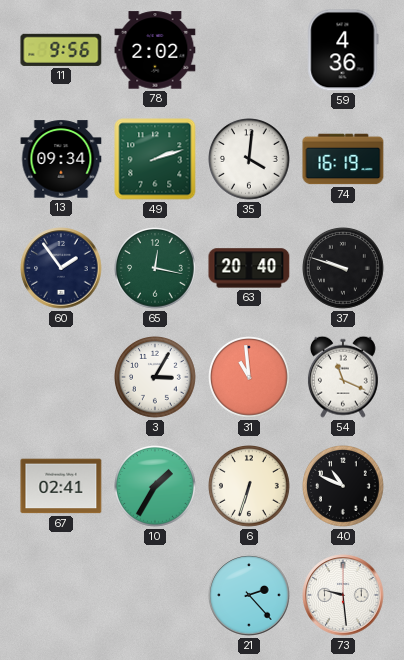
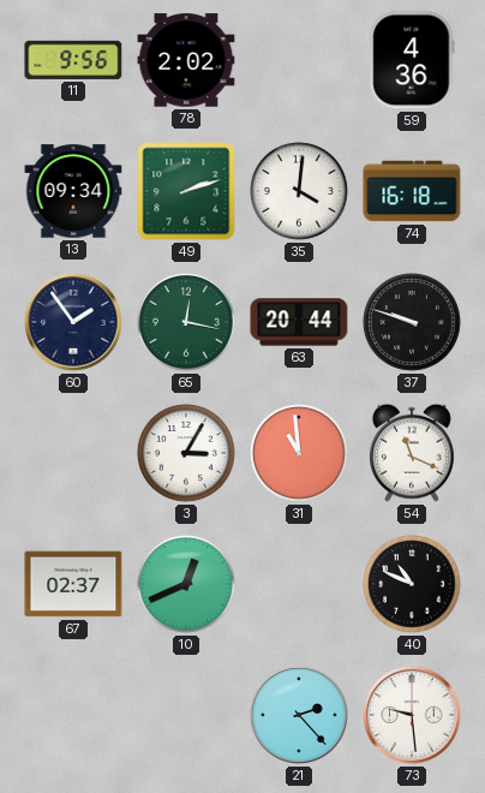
74: 16:19 -> 16:18 (412, 191)
63: 20:40 -> 20:44 (299, 322)
67: 02:41 -> 02:37 (73, 584)
10: 1:35 -> 12:41 (187, 585)
6: 6:33 -> none (250, 487)
